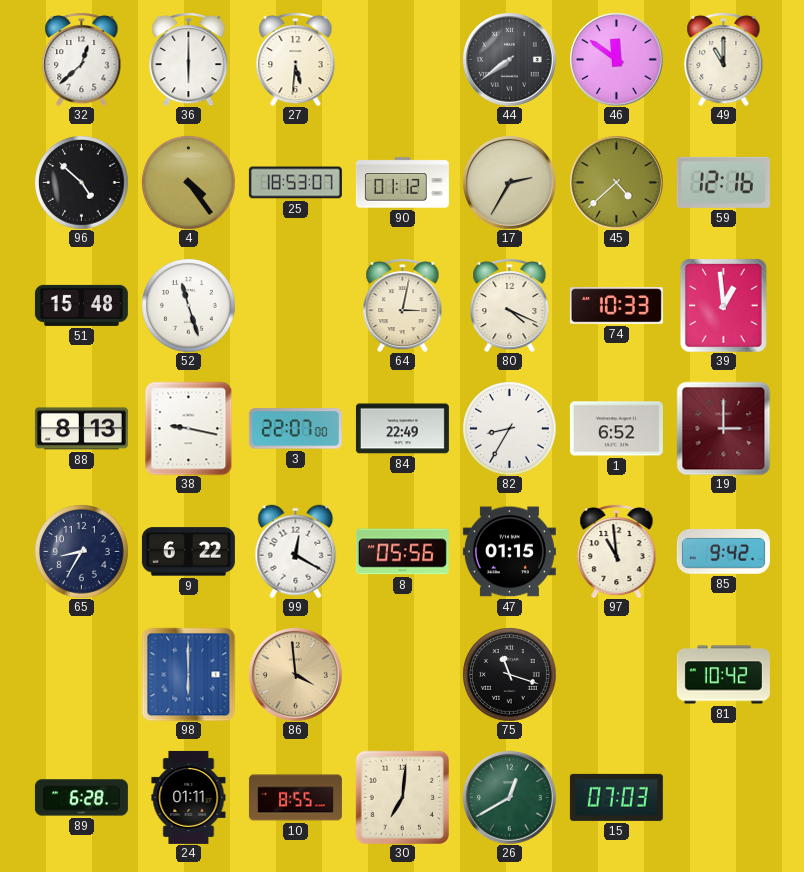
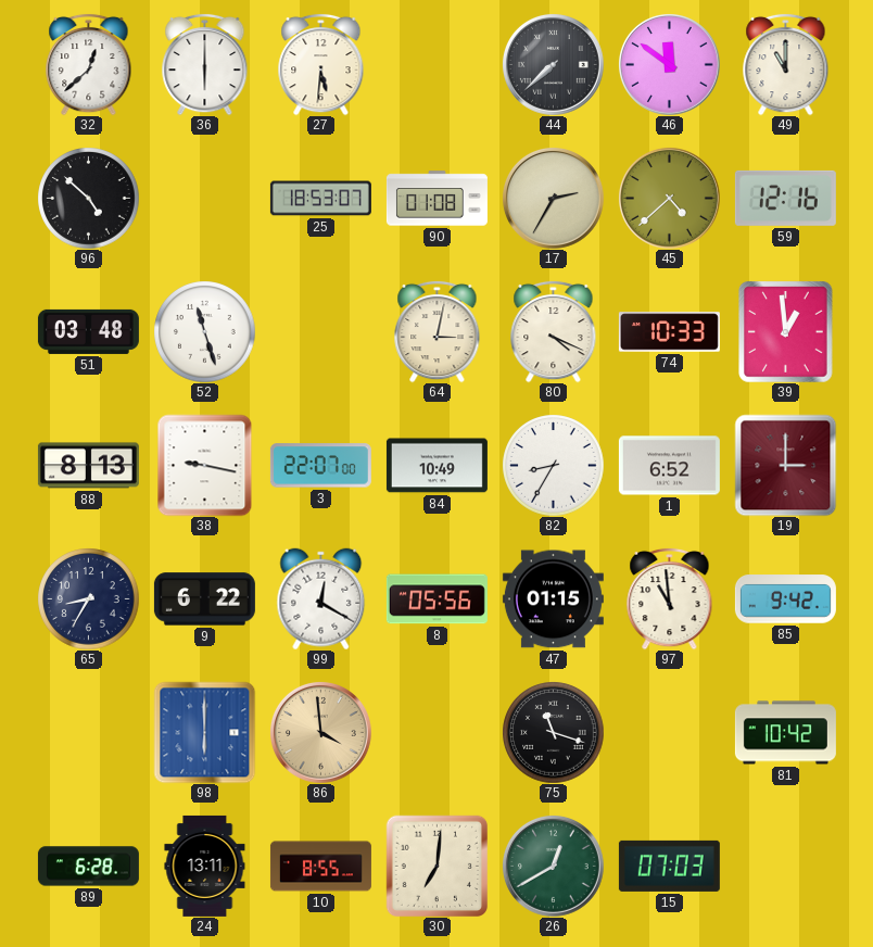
44: 7:39 -> 7:38 (553, 64)
4: 4:24 -> none (188, 182)
90: 01:12 -> 01:08 (436, 199)
51: 15:48 -> 03:48 (88, 331)
84: 22:49 -> 10:49 (436, 466)
24: 01:11 -> 13:11 (205, 866)
